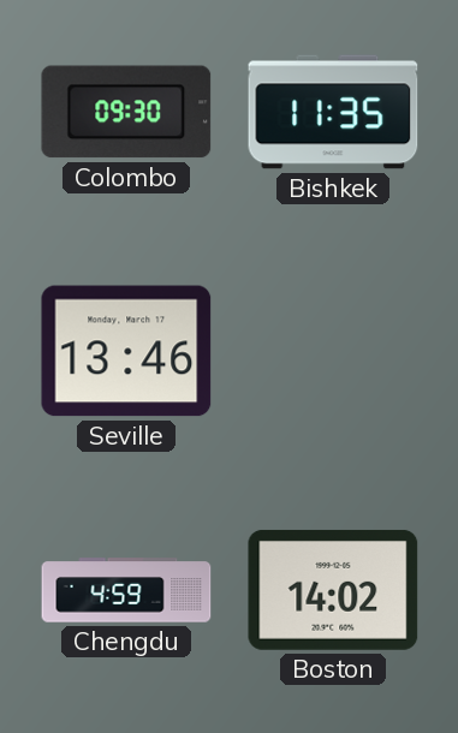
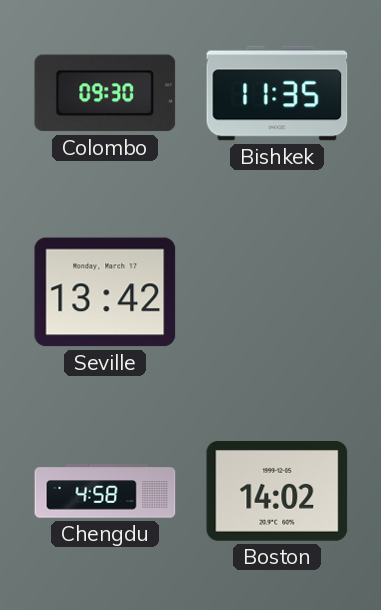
Seville: 13:46 -> 13:42 (105, 292)
Chengdu: 4:59 -> 4:58 (105, 491)
